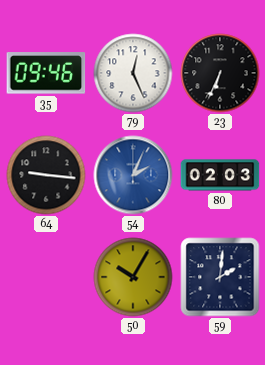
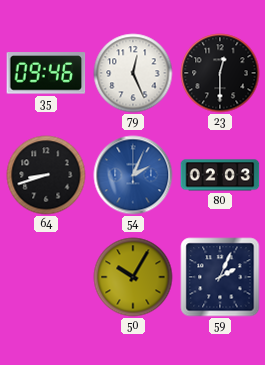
23: 6:34 -> 12:30 (220, 73)
64: 9:16 -> 8:42 (46, 175)
59: 2:01 -> 2:04 (220, 277)
